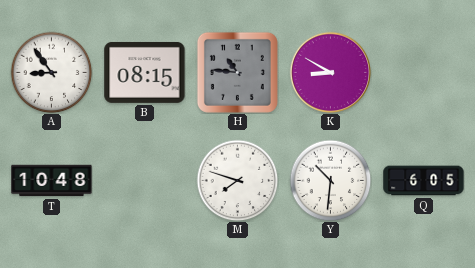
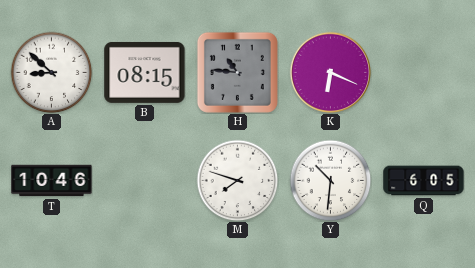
A: 8:54 -> 8:52 (51, 72)
K: 8:50 -> 6:19 (330, 72)
T: 10:48 -> 10:46 (52, 181)
